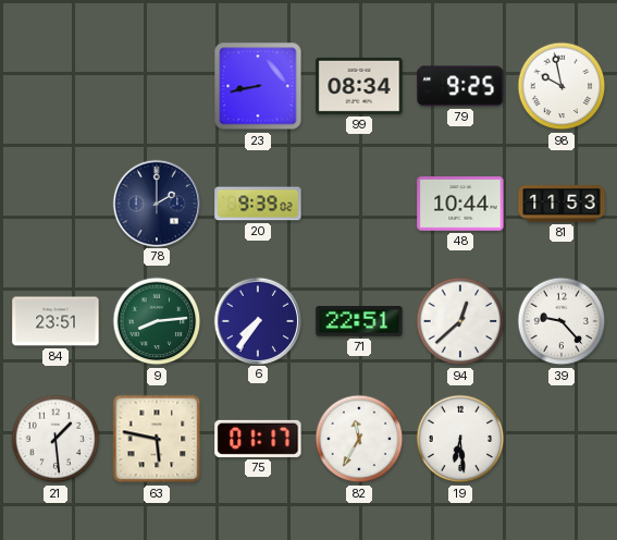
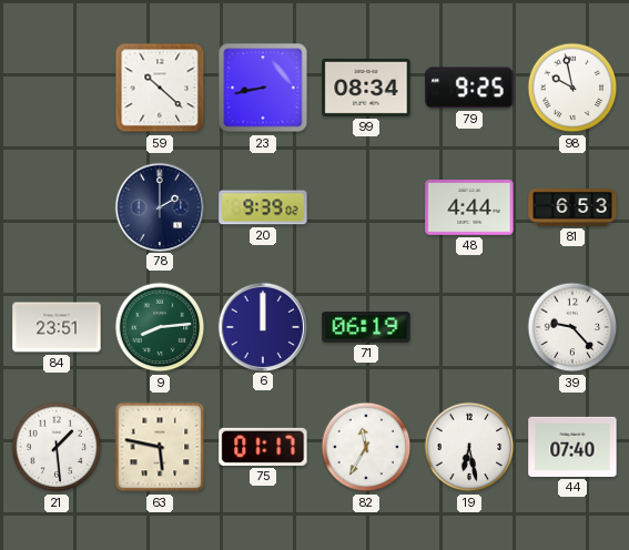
59: none -> 10:22 (160, 88)
48: 10:44 -> 4:44 (469, 207)
81: 11:53 -> 6:53 (572, 208)
6: 7:36 -> 12:00 (262, 326)
71: 22:51 -> 06:19 (366, 328)
94: 12:38 -> none (460, 321)
19: 6:29 -> 6:28 (469, 447)
44: none -> 07:40 (572, 447)
